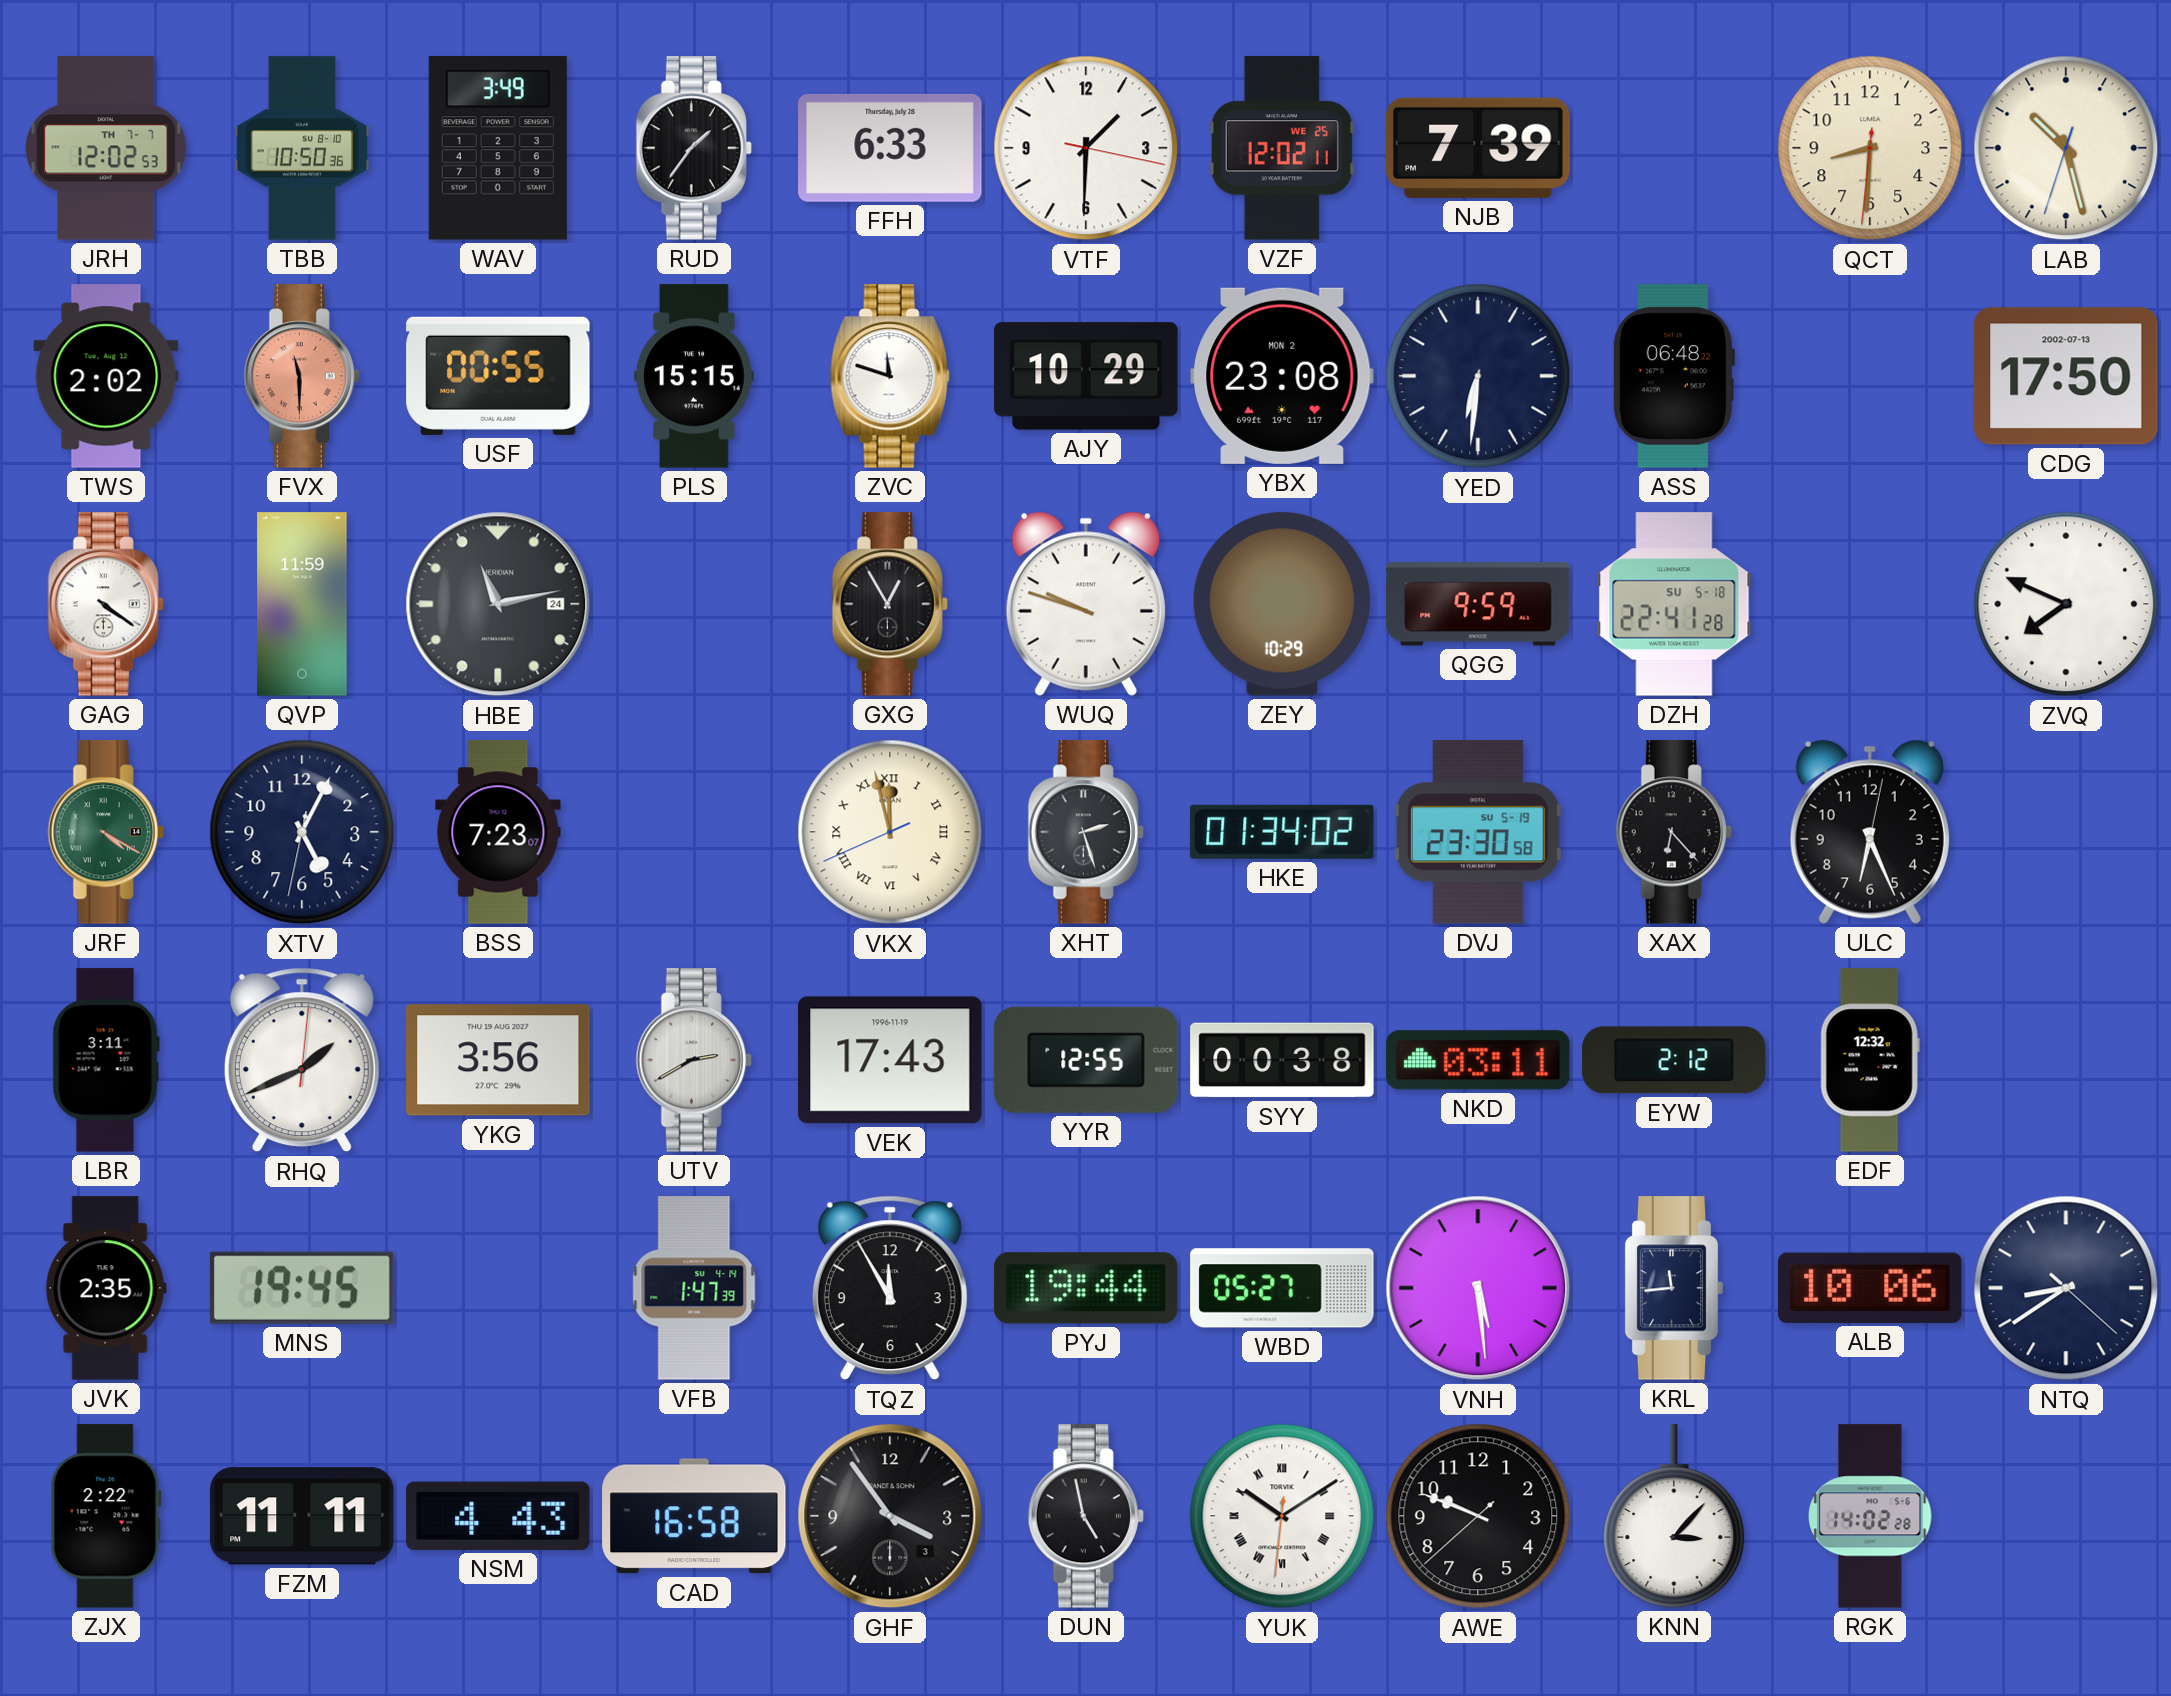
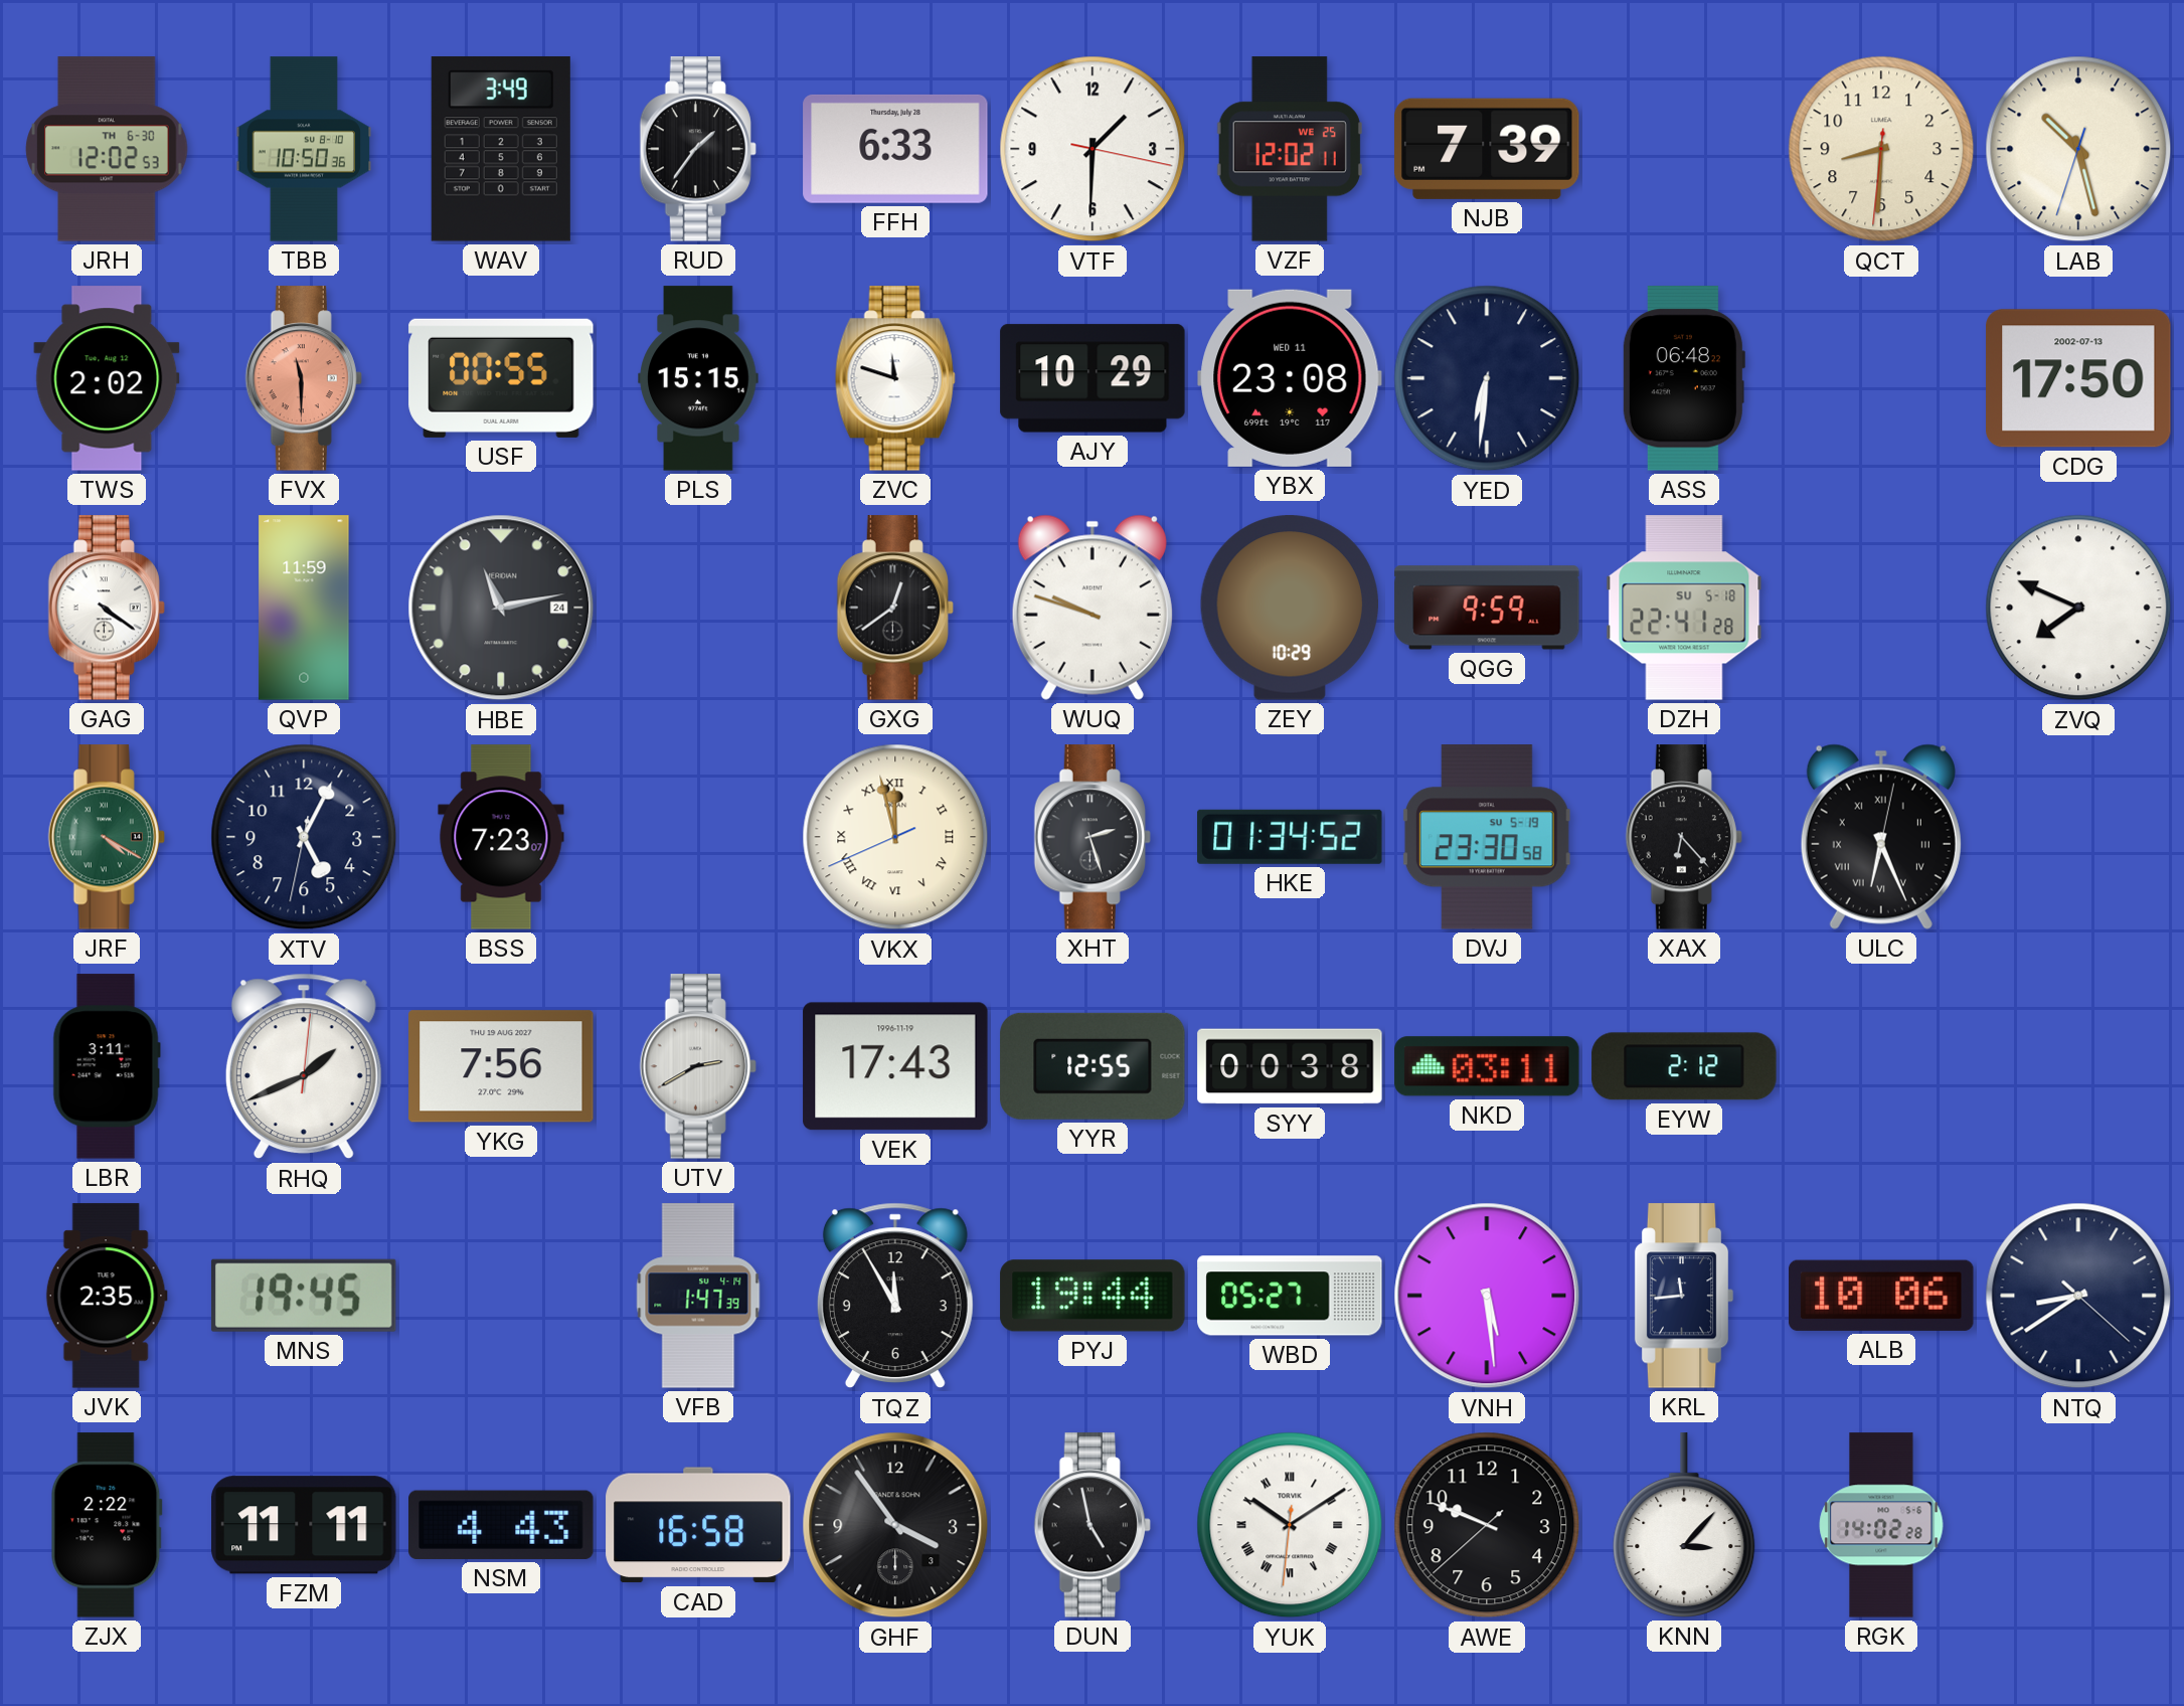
JRH date: TH 7-7 -> TH 6-30 (107, 149)
YBX date: MON 2 -> WED 11 (1290, 378)
GXG: 12:55 -> 12:39 (895, 608)
HKE: 01:34:02 -> 01:34:52 (1290, 837)
ULC numerals: Arabic -> Roman (1881, 837)
YKG: 3:56 -> 7:56 (501, 1066)
EDF: 12:32 -> none (1870, 1060)
